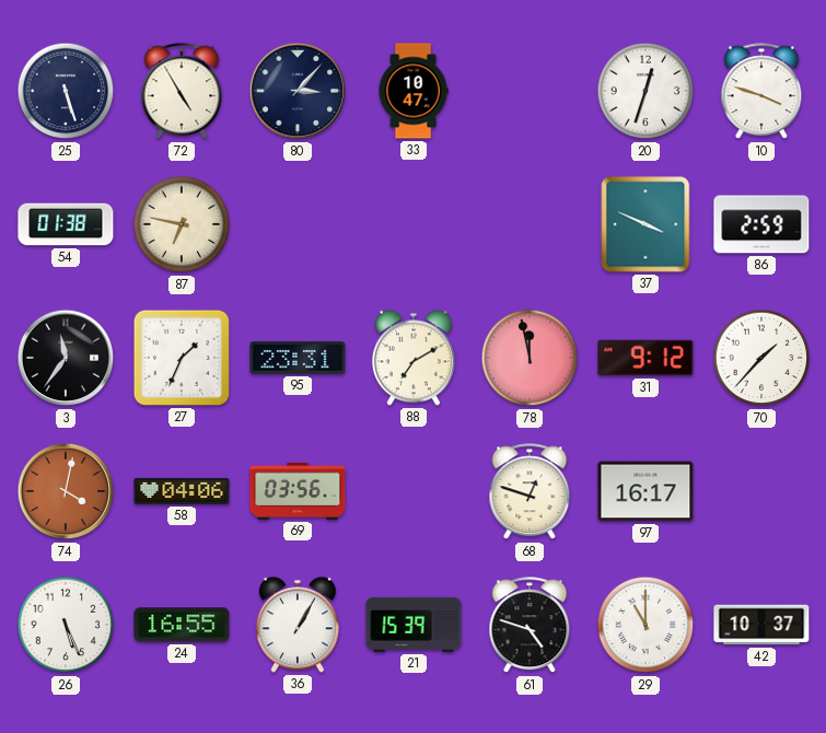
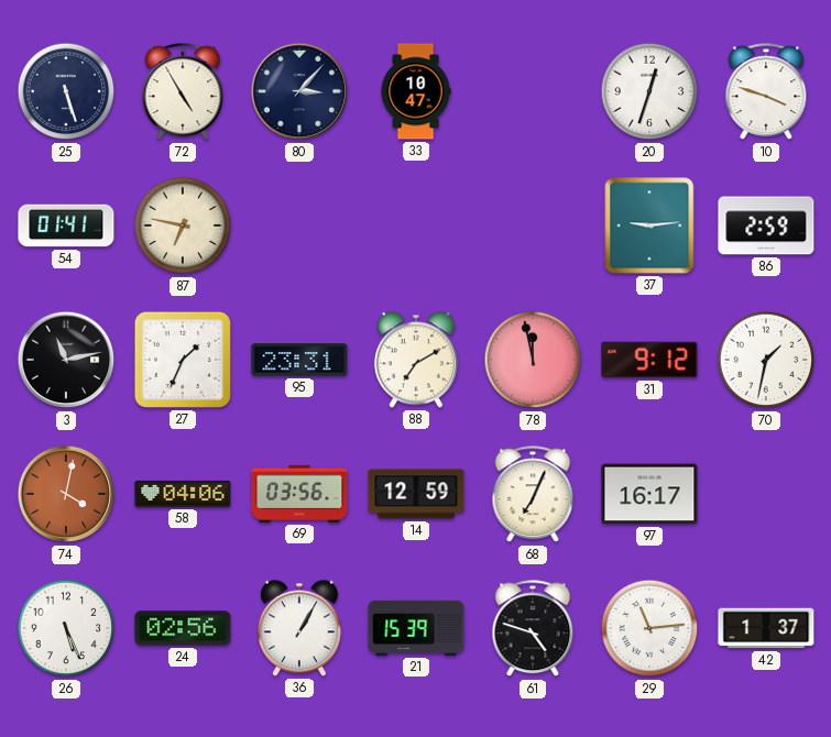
54: 01:38 -> 01:41 (66, 226)
37: 3:49 -> 9:14 (649, 226)
3: 11:36 -> 11:13 (66, 360)
70: 1:37 -> 1:32 (766, 360)
14: none -> 12:59 (416, 494)
68: 12:48 -> 7:04 (533, 495)
24: 16:55 -> 02:56 (183, 628)
29: 11:00 -> 11:14 (649, 628)
42: 10:37 -> 1:37 (766, 628)
